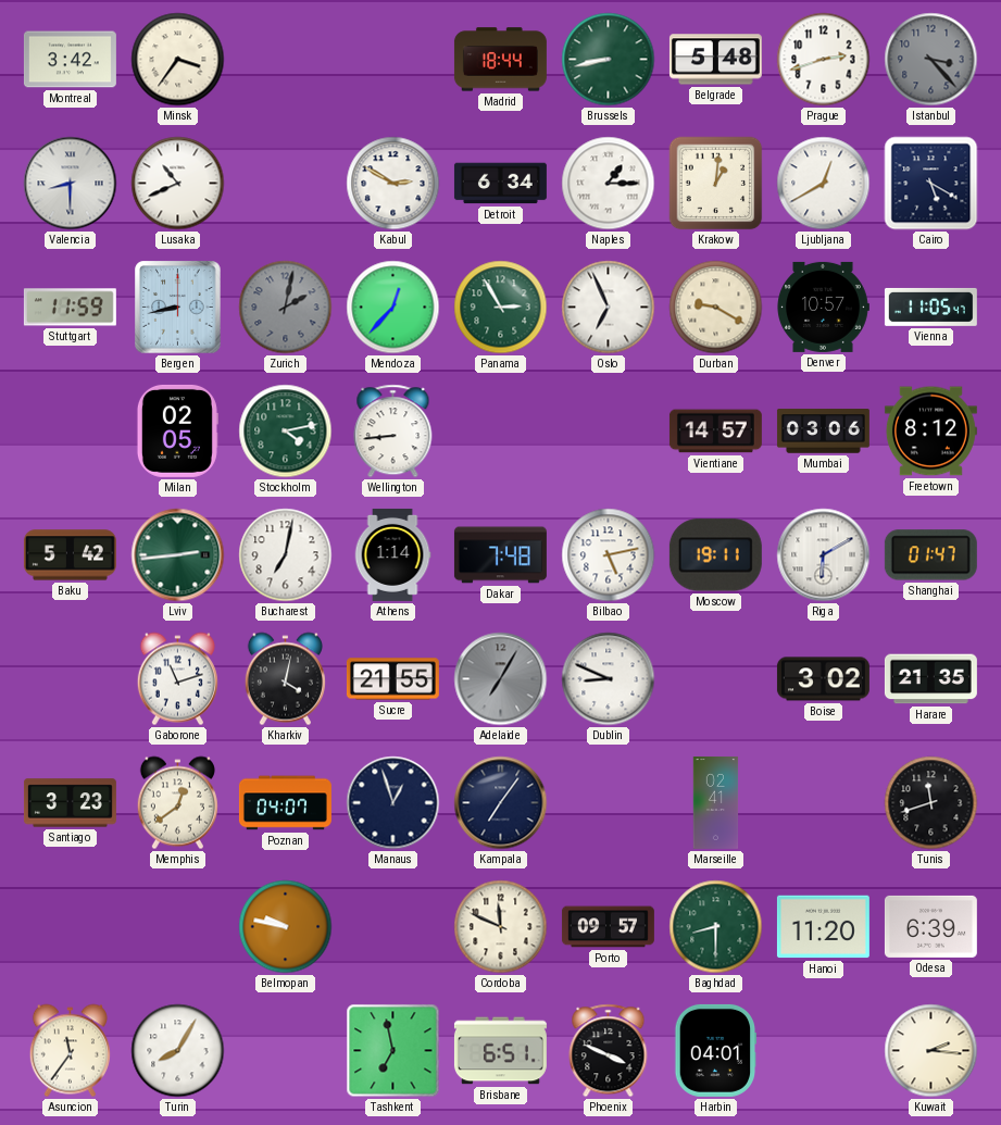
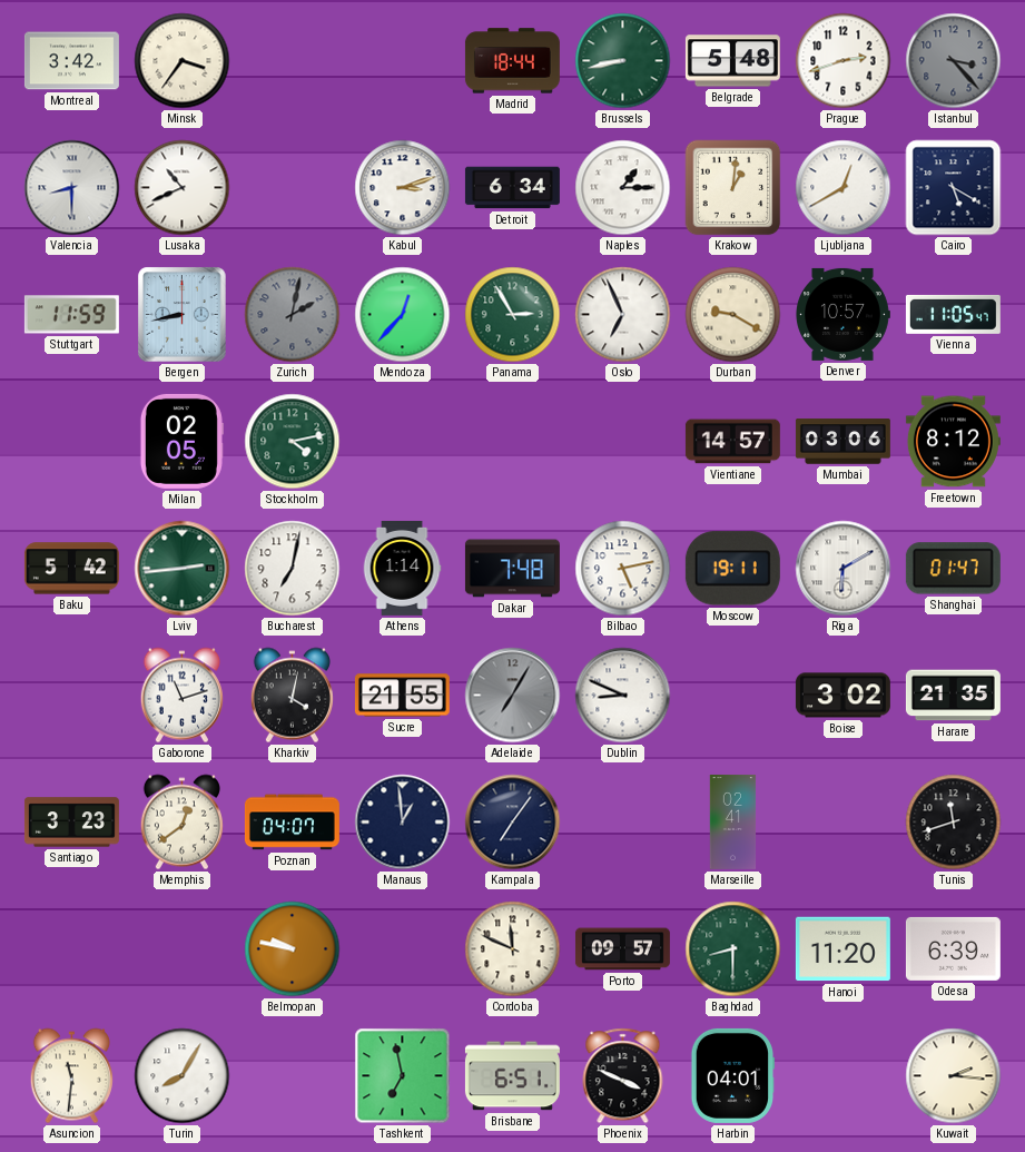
Kabul: 2:50 -> 3:12 (403, 188)
Wellington: 8:44 -> none (393, 432)
Manaus: 12:57 -> 12:59 (403, 823)
Asuncion: 11:36 -> 11:31 (71, 1076)
